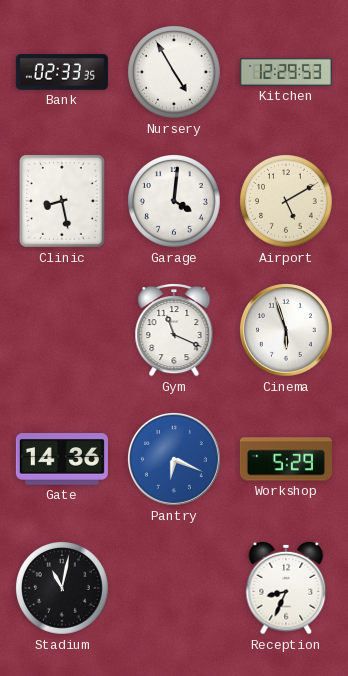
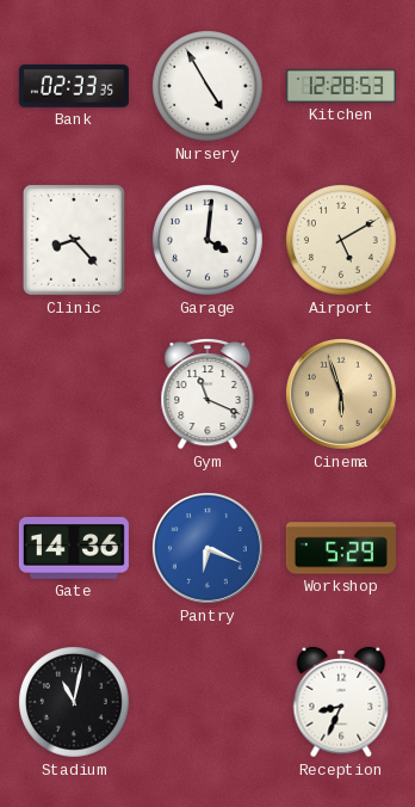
Kitchen: 12:29 -> 12:28 (341, 86)
Clinic: 8:28 -> 8:23 (74, 240)
Cinema dial: white -> champagne (341, 394)
